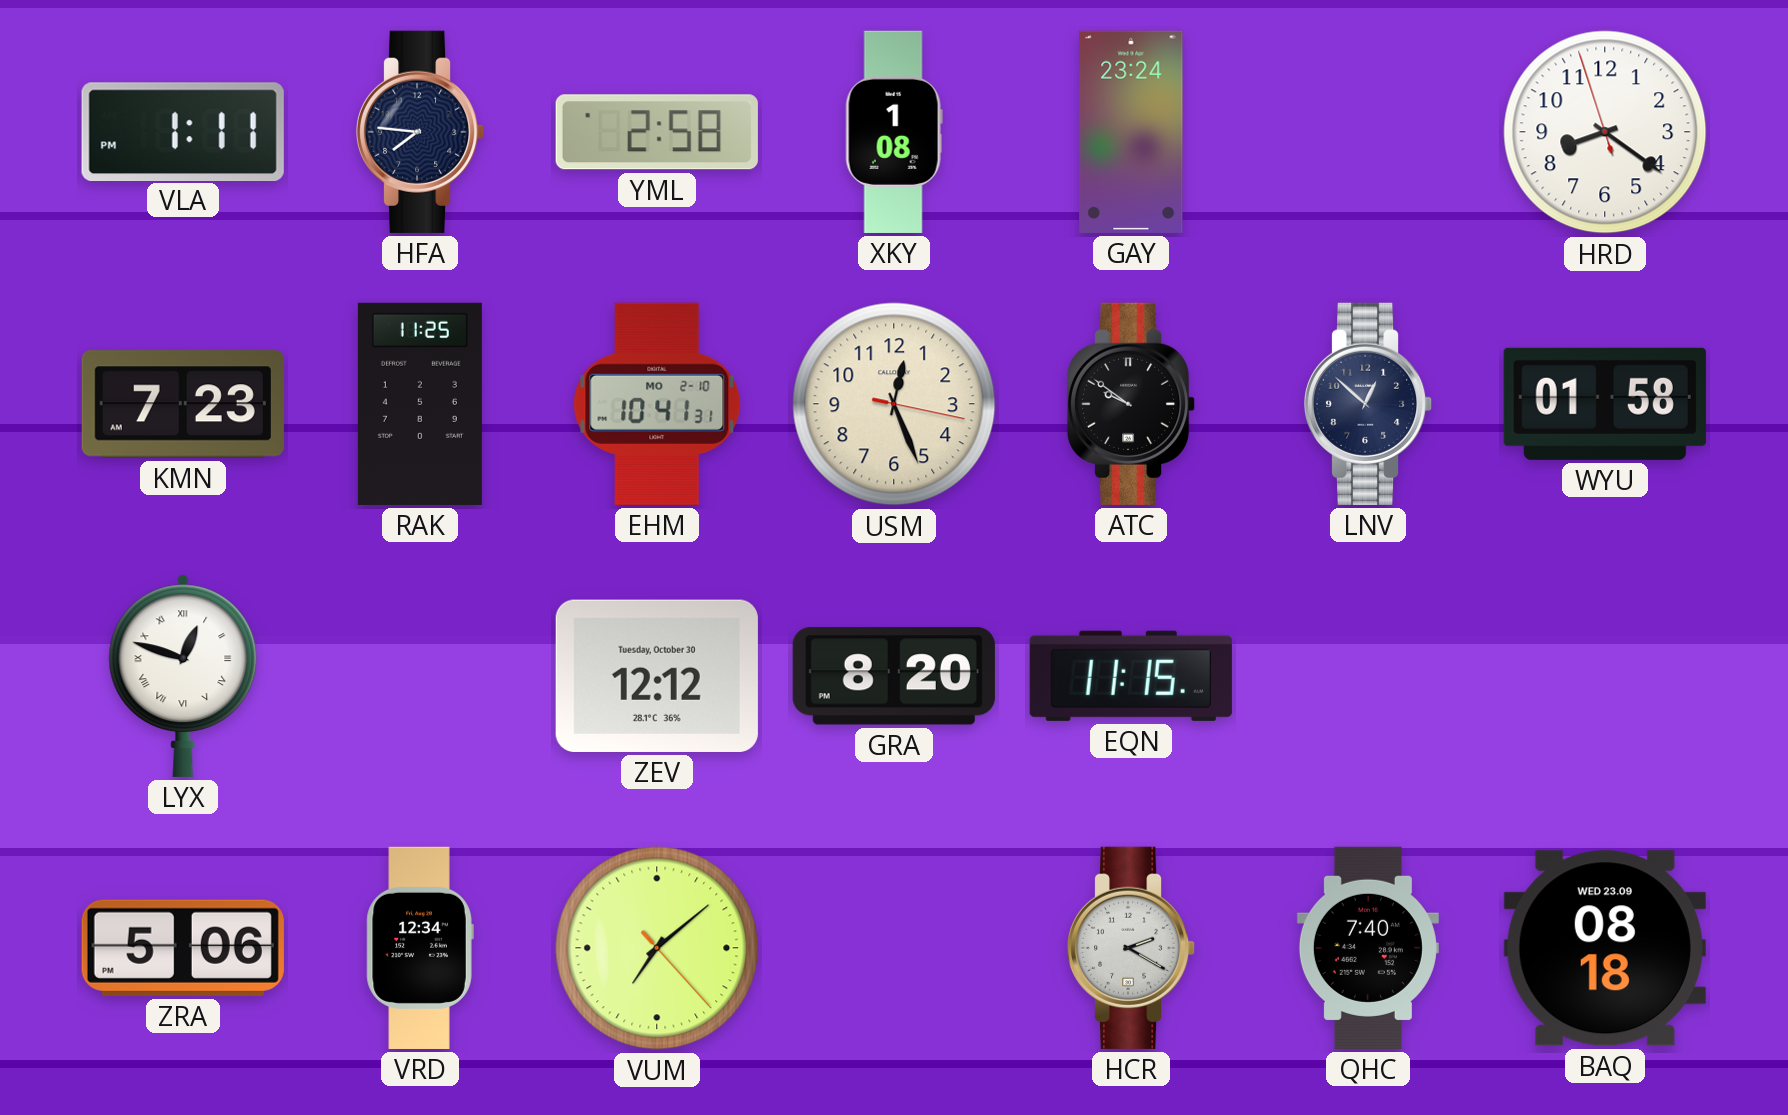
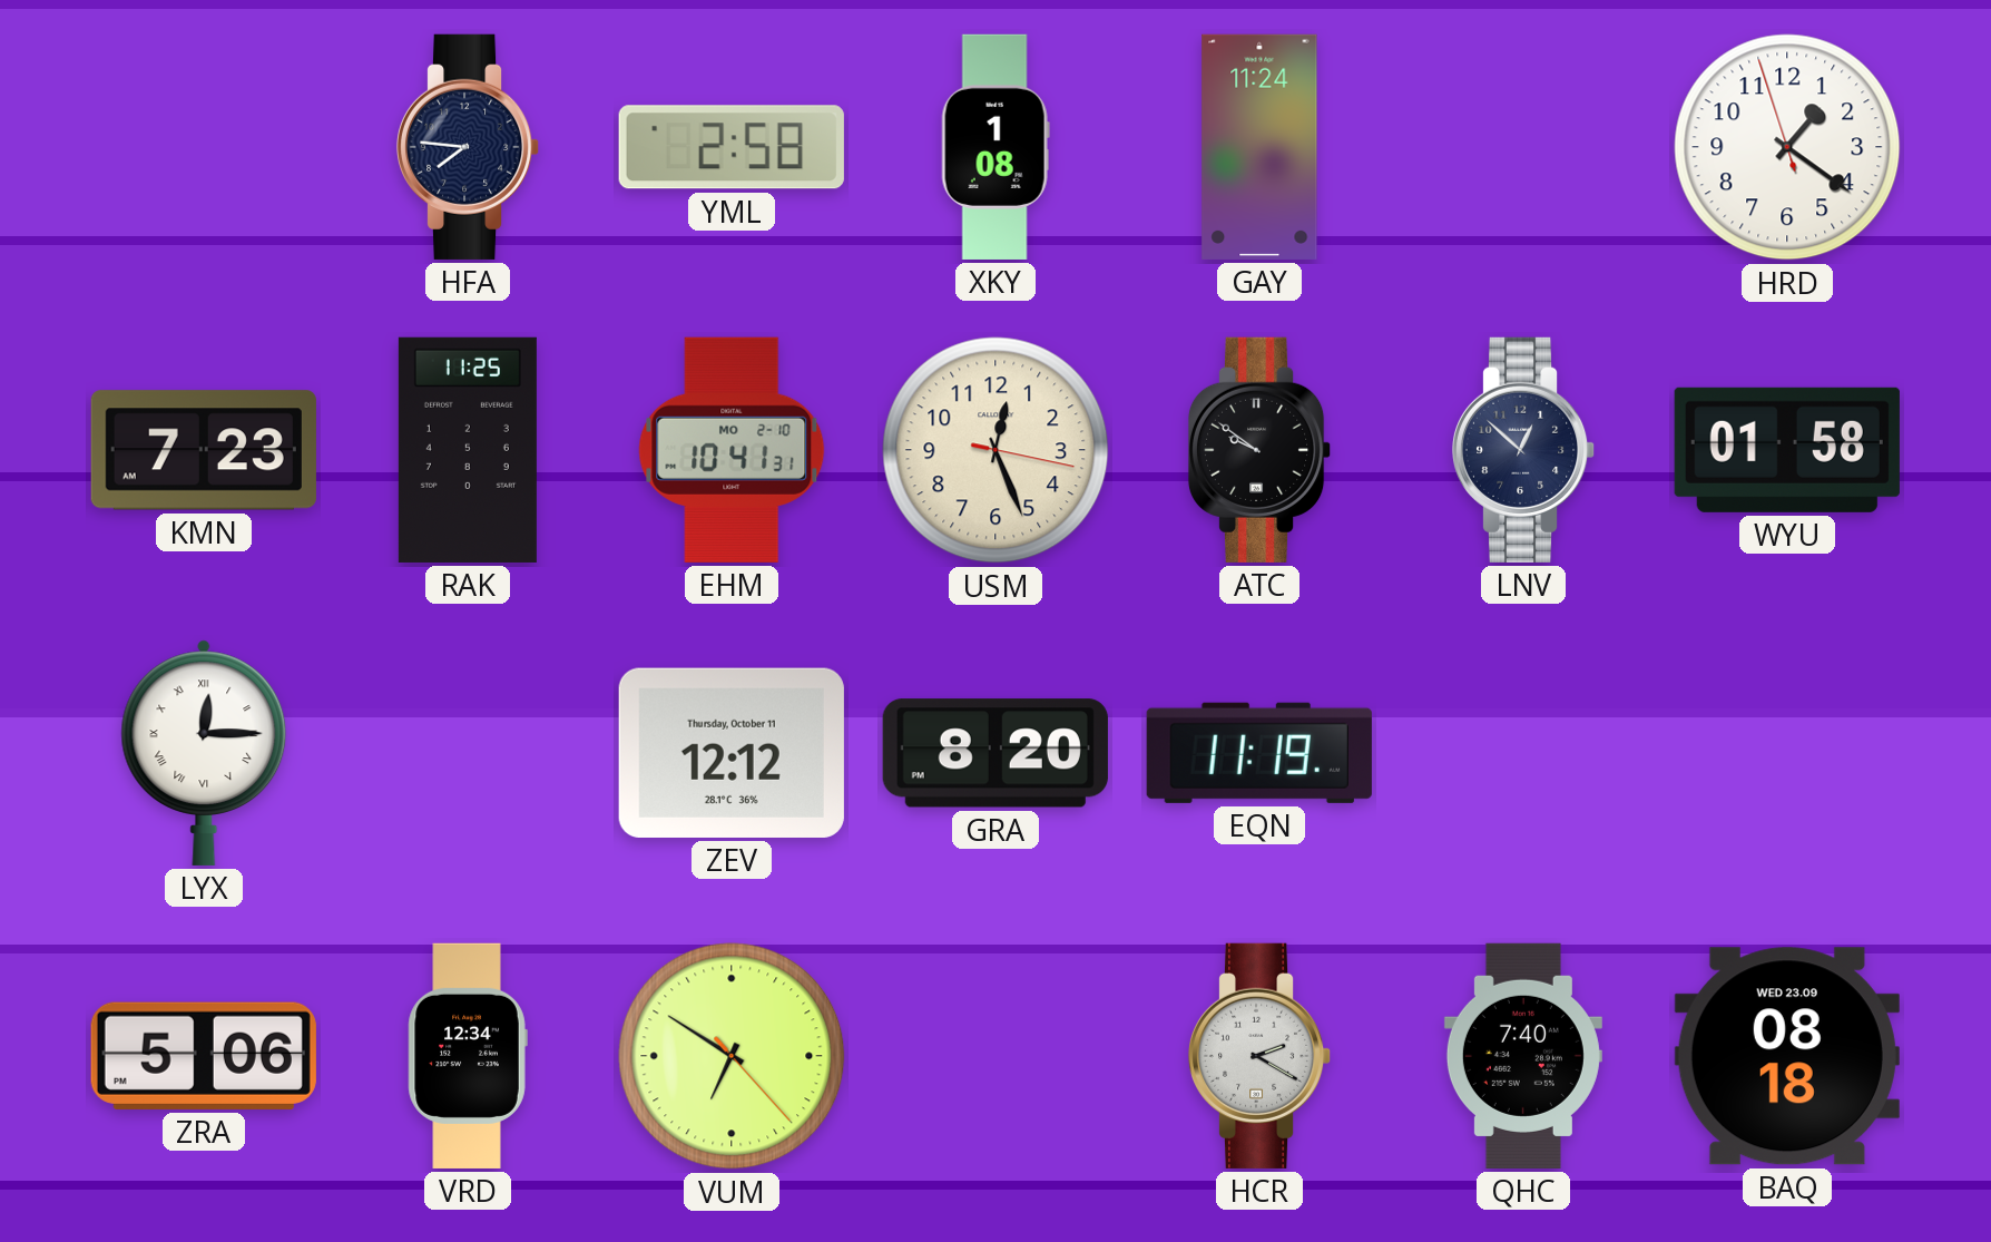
VLA: 1:11 -> none (183, 131)
GAY: 23:24 -> 11:24 (1259, 147)
HRD: 8:20 -> 1:20 (1787, 147)
LYX: 12:48 -> 12:15 (204, 753)
ZEV date: Tuesday, October 30 -> Thursday, October 11 (732, 753)
EQN: 11:15 -> 11:19 (1259, 753)
VUM: 7:08 -> 6:50 (732, 1056)
